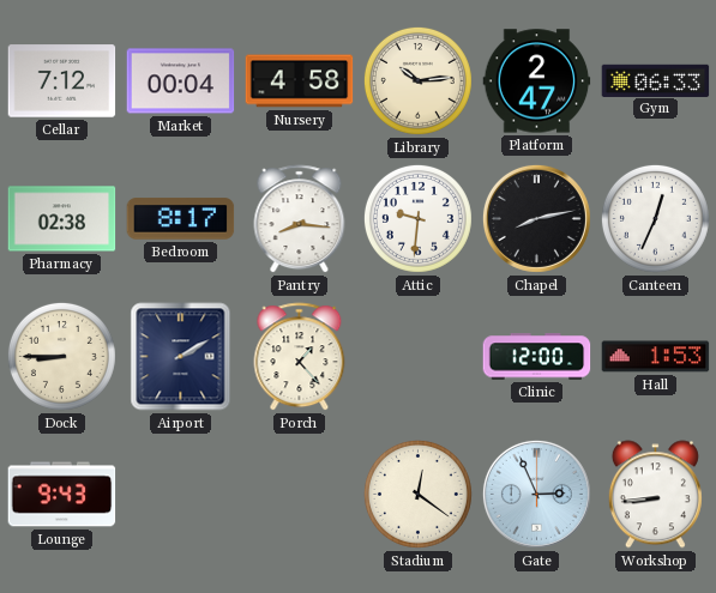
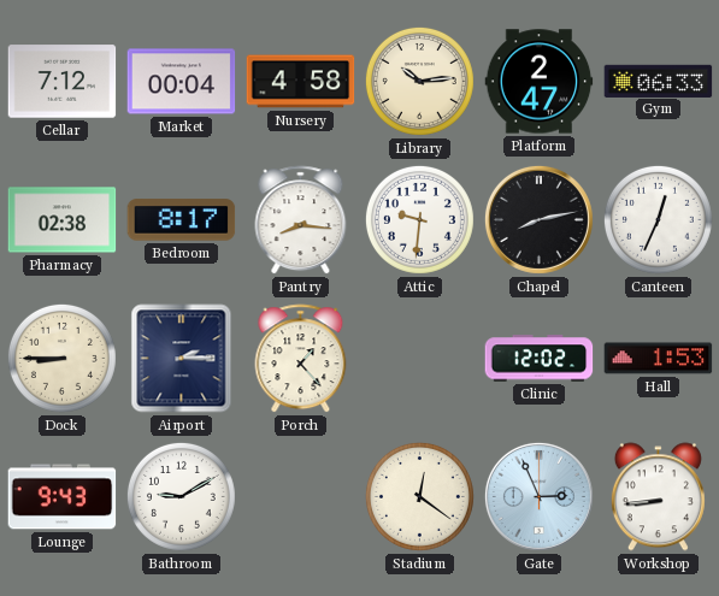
Airport: 2:10 -> 2:15 (182, 359)
Clinic: 12:00 -> 12:02 (540, 359)
Bathroom: none -> 9:10 (181, 496)
